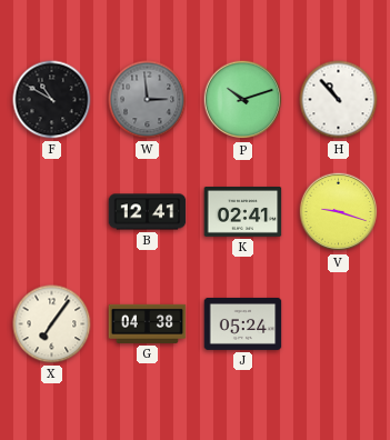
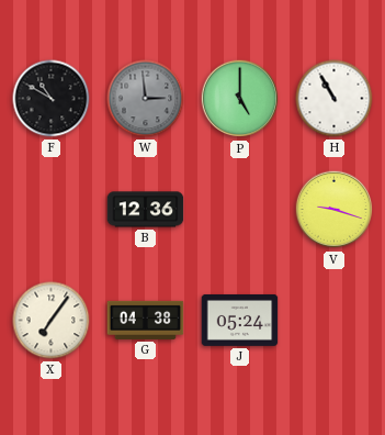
P: 10:12 -> 5:00 (240, 99)
H: 10:53 -> 10:55 (335, 99)
B: 12:41 -> 12:36 (146, 210)
K: 02:41 -> none (243, 212)
